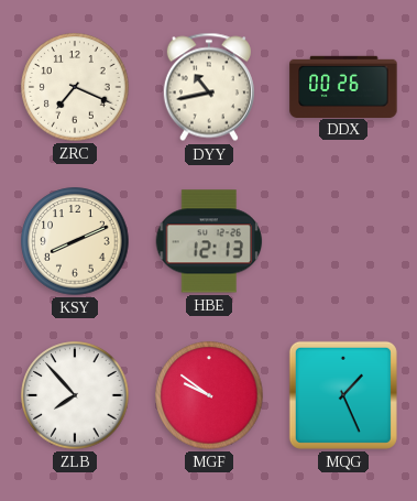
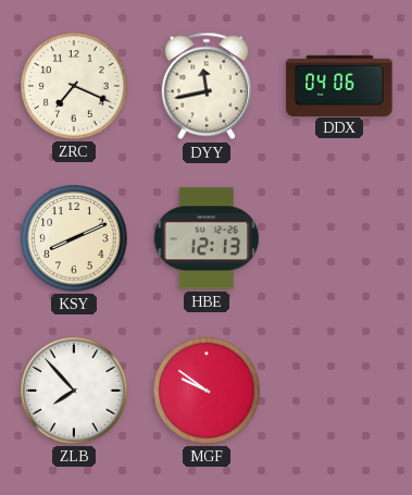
DYY: 10:43 -> 11:43 (207, 86)
DDX: 00:26 -> 04:06 (339, 85)
MQG: 1:26 -> none (343, 395)
